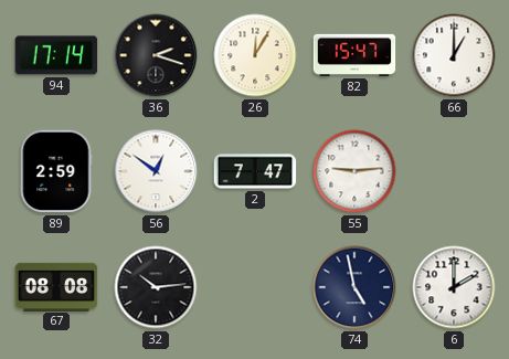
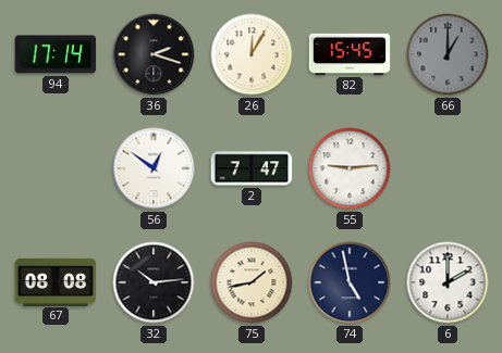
82: 15:47 -> 15:45 (350, 54)
66 dial: white -> grey (448, 54)
89: 2:59 -> none (56, 171)
75: none -> 1:43 (252, 282)
